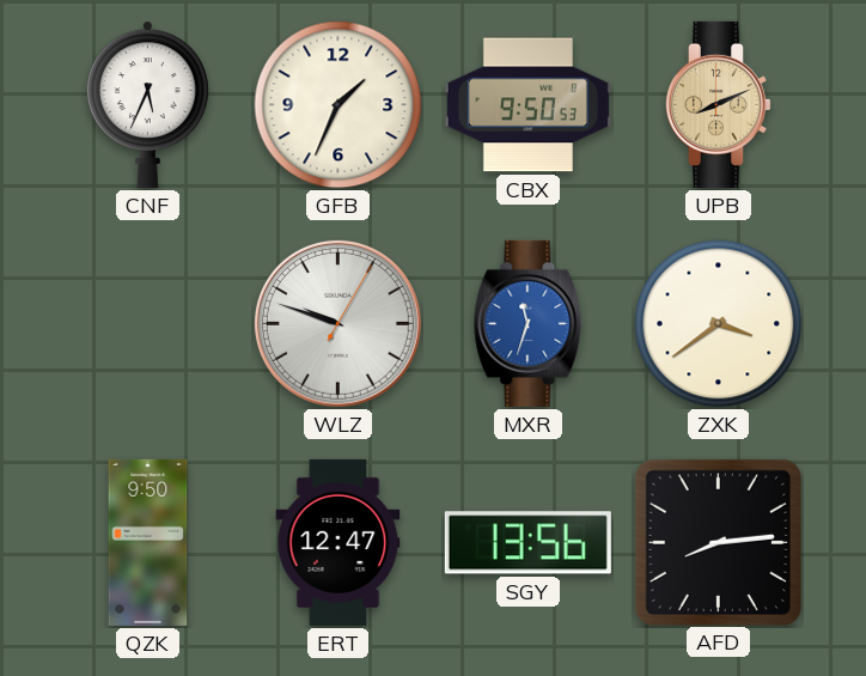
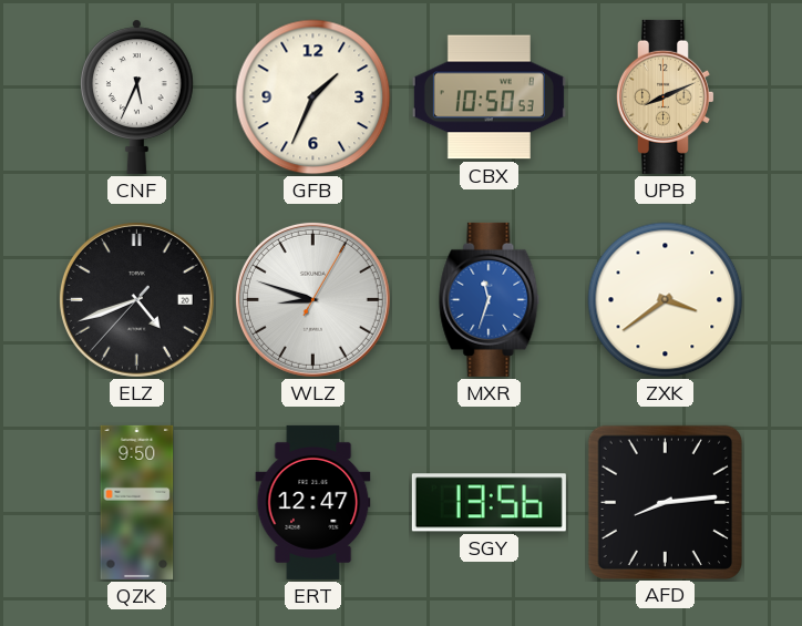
CBX: 9:50 -> 10:50 (489, 98)
ELZ: none -> 4:41 (136, 299)
WLZ: 9:48 -> 8:48 (312, 299)
